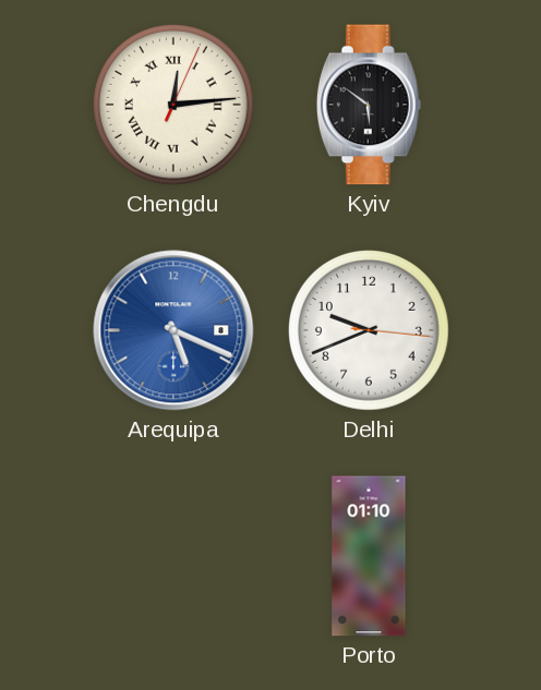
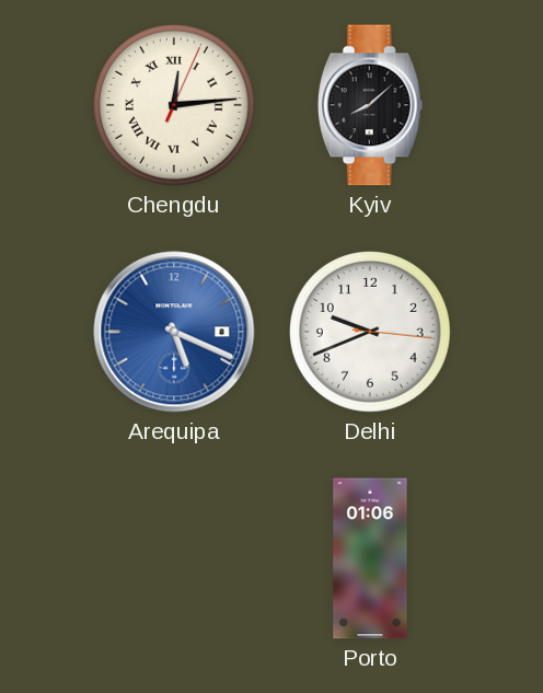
Kyiv: 5:51 -> 8:08 (370, 105)
Porto: 01:10 -> 01:06 (370, 558)
